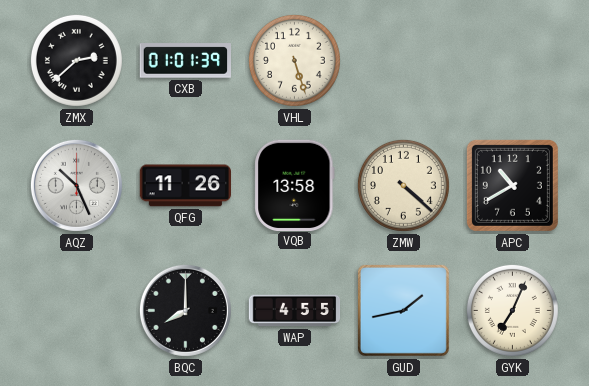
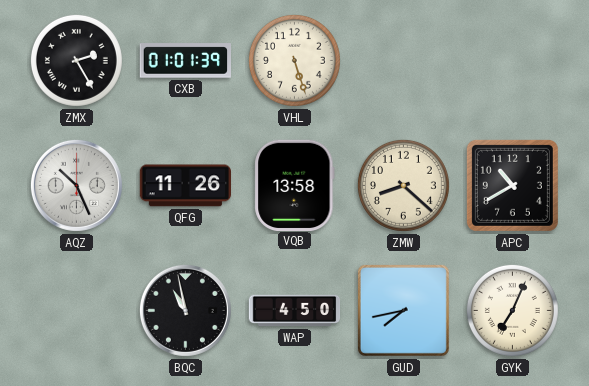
ZMX: 2:38 -> 2:25 (76, 60)
ZMW: 4:22 -> 8:22 (403, 185)
BQC: 8:00 -> 10:58 (185, 310)
WAP: 4:55 -> 4:50 (295, 311)
GUD: 1:43 -> 7:43 (403, 310)
